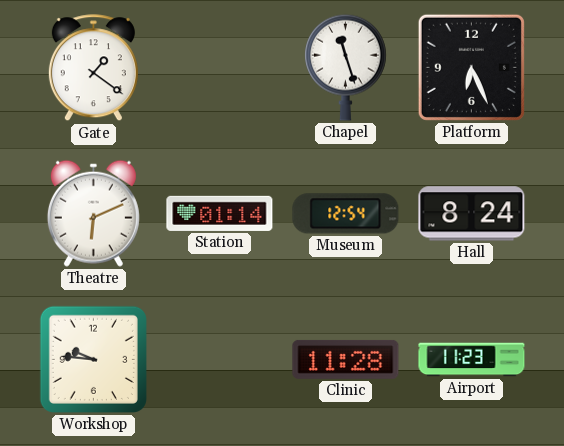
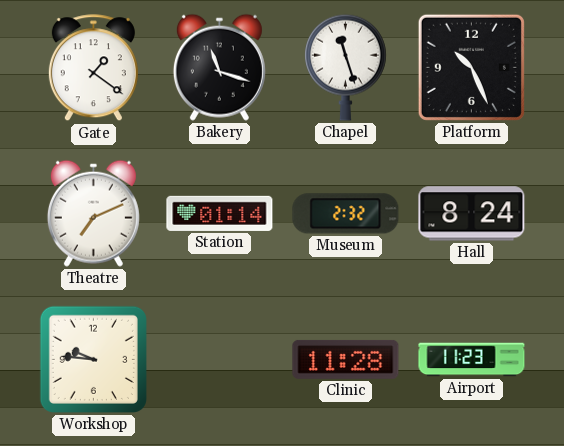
Bakery: none -> 11:18 (219, 67)
Platform: 6:26 -> 10:26 (471, 67)
Theatre: 6:11 -> 7:11 (93, 213)
Museum: 12:54 -> 2:32 (346, 214)
